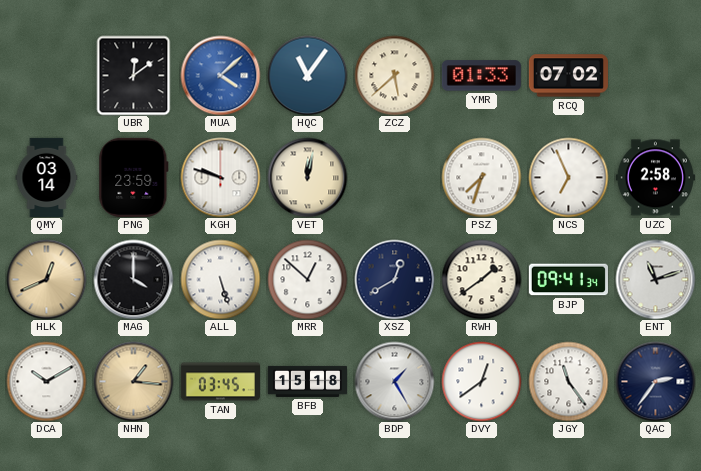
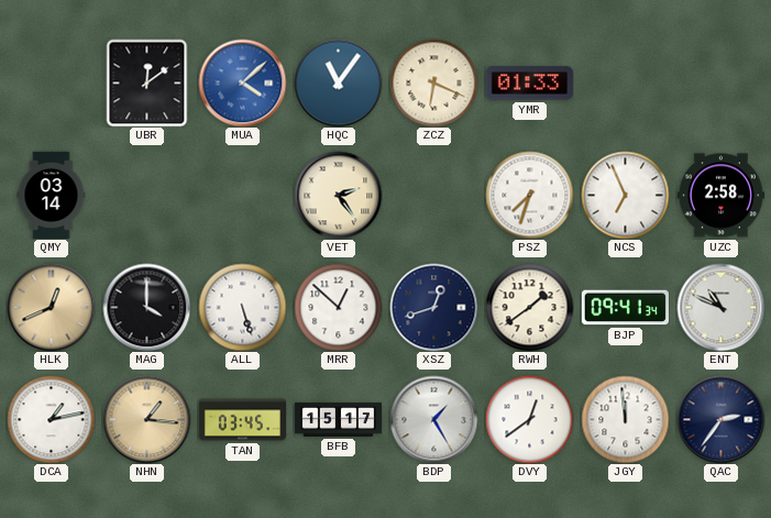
ZCZ: 5:38 -> 6:19 (433, 82)
RCQ: 07:02 -> none (568, 76)
PNG: 23:59 -> none (134, 177)
KGH: 9:48 -> none (220, 177)
VET: 12:02 -> 2:24 (338, 195)
XSZ: 12:40 -> 12:42 (433, 307)
ENT: 11:12 -> 10:49 (720, 307)
DCA: 10:10 -> 1:13 (51, 419)
BFB: 15:18 -> 15:17 (338, 419)
JGY: 11:24 -> 11:59 (625, 419)
